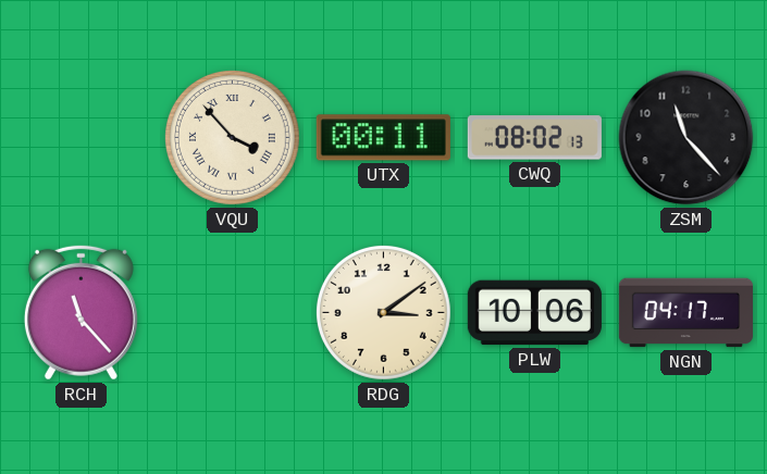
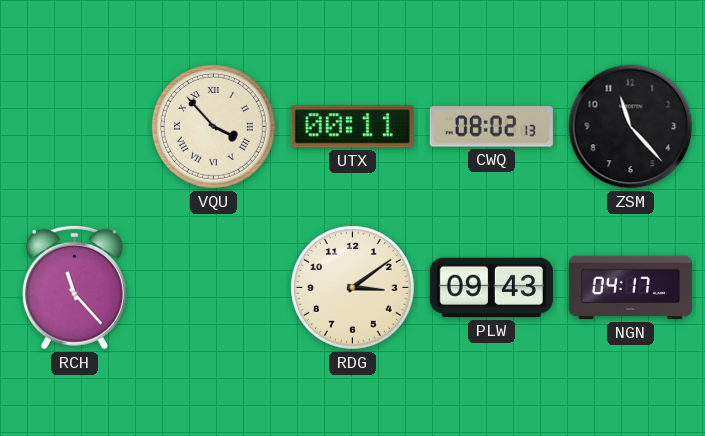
PLW: 10:06 -> 09:43 (491, 288)
